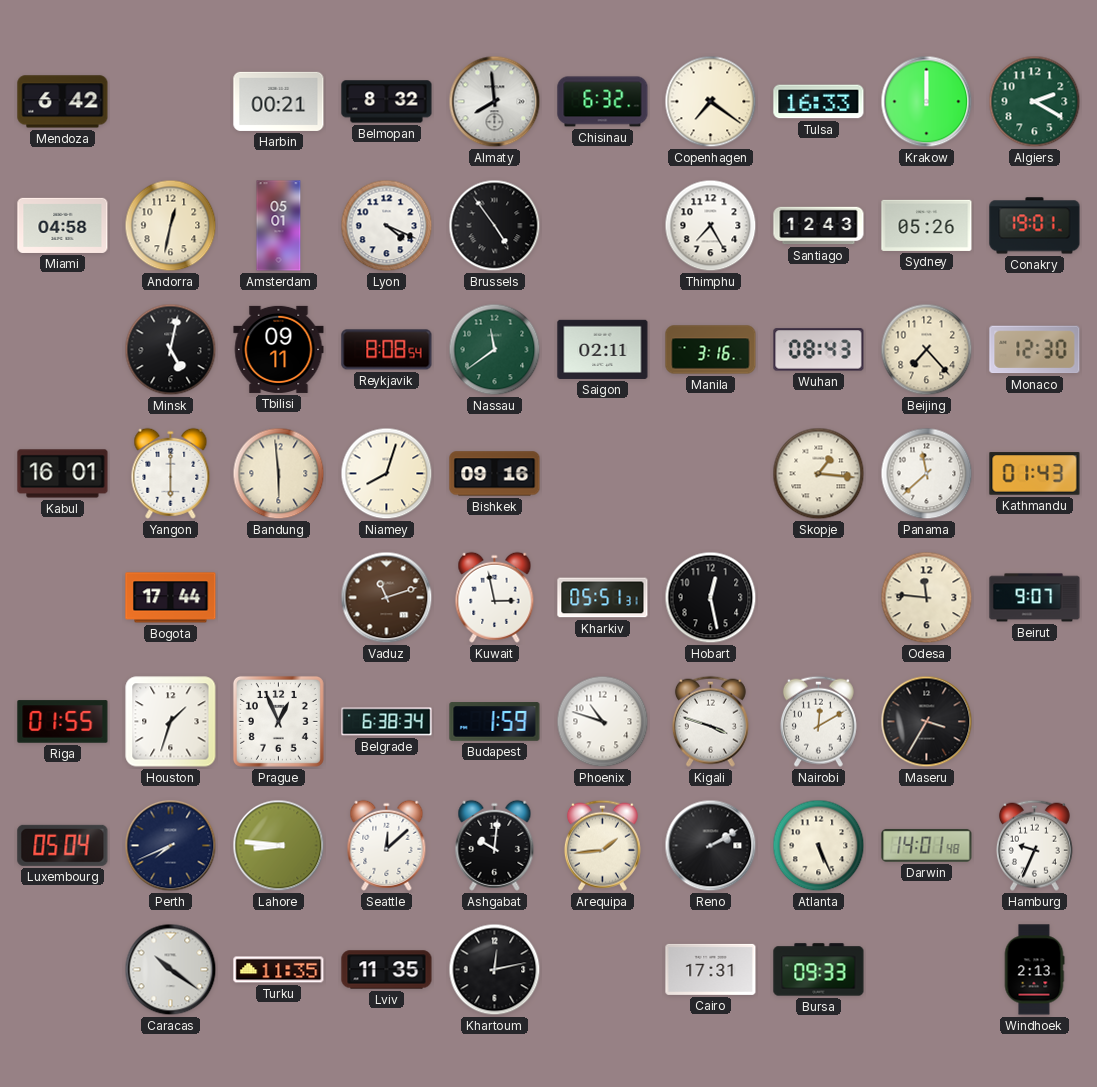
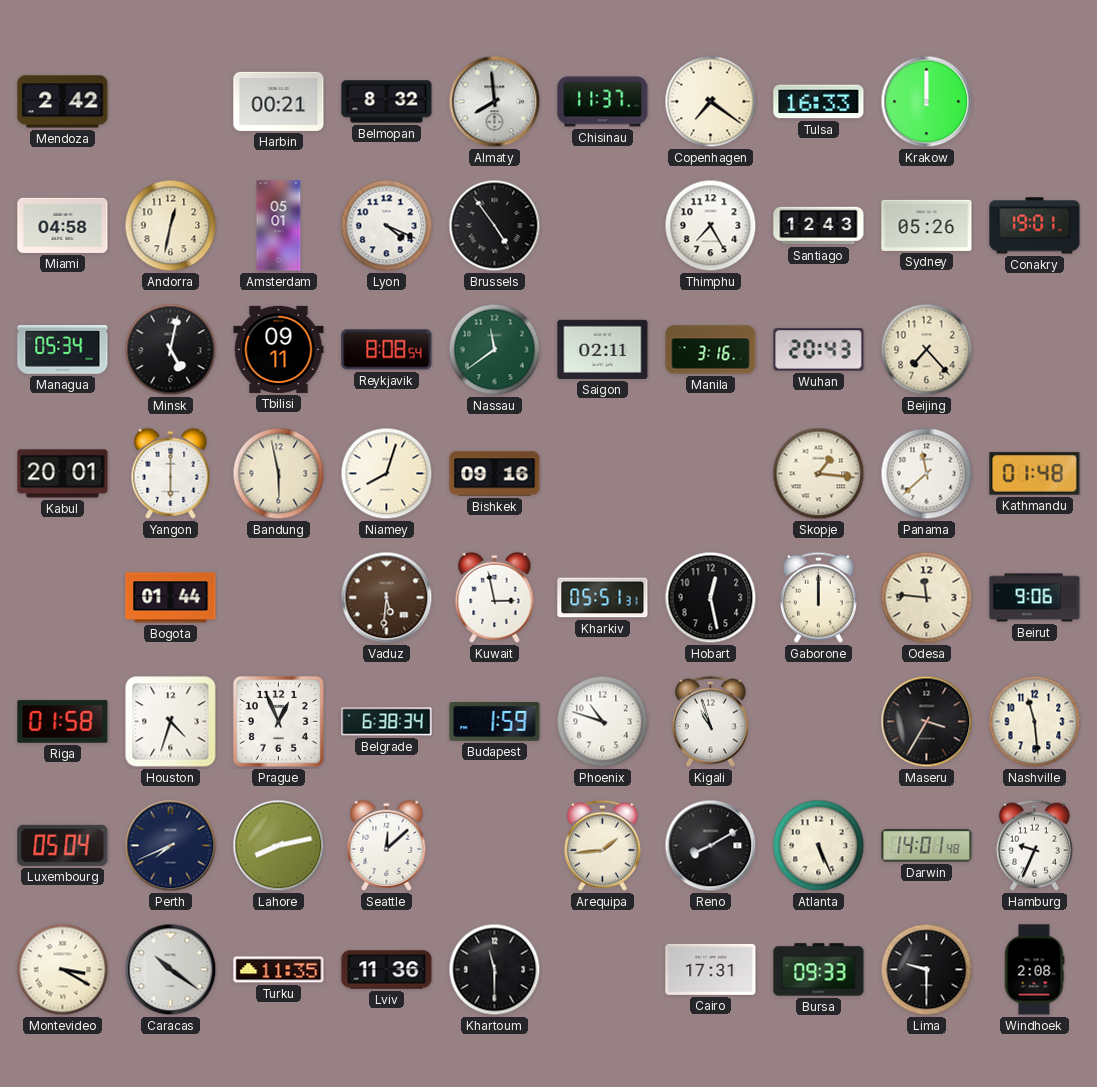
Mendoza: 6:42 -> 2:42 (63, 102)
Chisinau: 6:32 -> 11:37 (603, 102)
Algiers: 2:20 -> none (1035, 102)
Managua: none -> 05:34 (63, 350)
Wuhan: 08:43 -> 20:43 (819, 350)
Monaco: 12:30 -> none (1035, 350)
Kabul: 16:01 -> 20:01 (63, 474)
Bandung: 5:59 -> 5:58 (279, 474)
Kathmandu: 01:43 -> 01:48 (1035, 474)
Bogota: 17:44 -> 01:44 (171, 598)
Vaduz: 11:12 -> 5:31 (387, 598)
Gaborone: none -> 12:00 (818, 597)
Beirut: 9:07 -> 9:06 (1035, 598)
Riga: 01:55 -> 01:58 (63, 722)
Houston: 1:33 -> 4:33 (171, 722)
Kigali: 3:48 -> 10:57 (710, 721)
Nairobi: 12:10 -> none (818, 721)
Nashville: none -> 11:29 (1035, 722)
Lahore: 8:46 -> 8:13 (279, 846)
Ashgabat: 10:01 -> none (495, 845)
Reno: 2:10 -> 8:10 (711, 846)
Montevideo: none -> 3:20 (63, 970)
Lviv: 11:35 -> 11:36 (387, 970)
Khartoum: 12:13 -> 11:30 (495, 970)
Lima: none -> 9:30 (927, 970)
Windhoek: 2:13 -> 2:08 (1034, 970)
